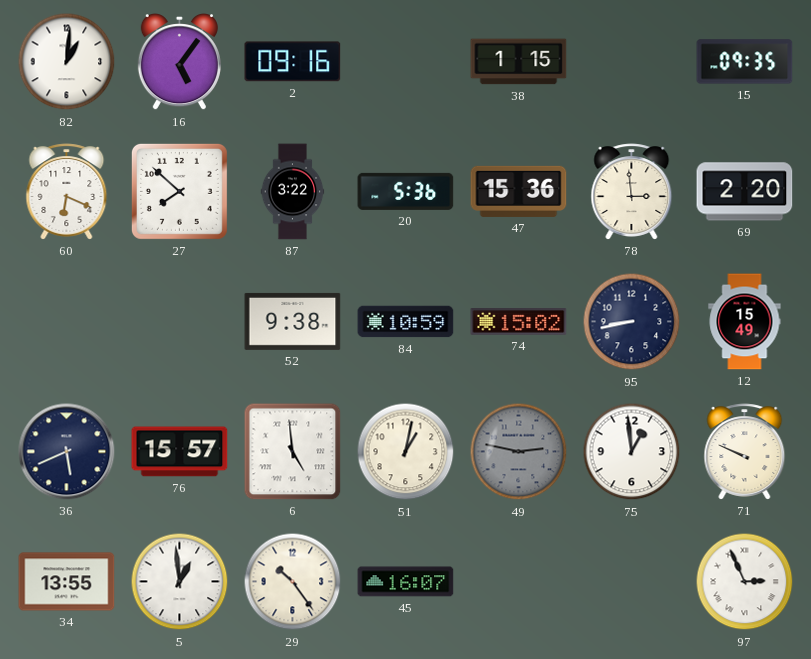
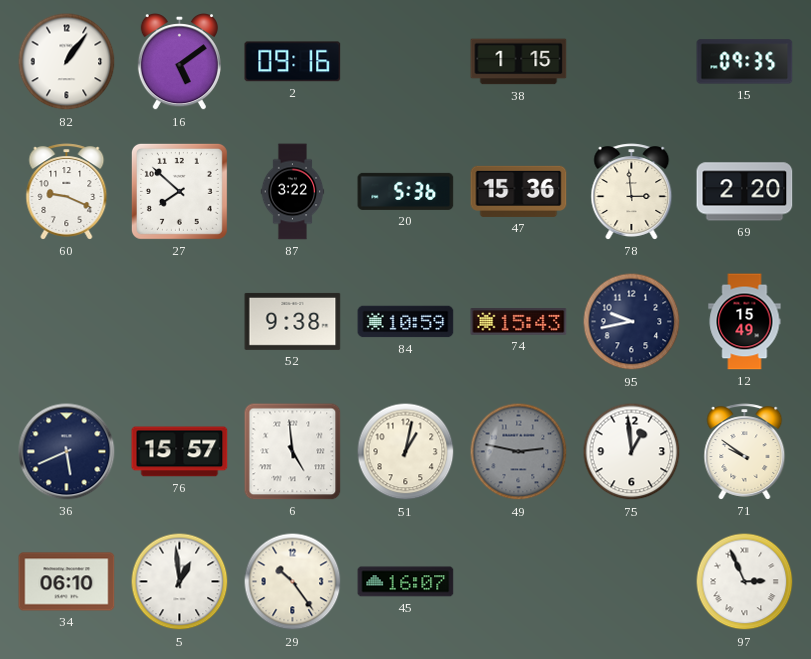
82: 1:01 -> 1:06 (67, 62)
16: 5:06 -> 5:09 (179, 63)
60: 6:19 -> 9:19 (67, 192)
74: 15:02 -> 15:43 (519, 322)
95: 8:43 -> 9:43 (632, 322)
71: 9:49 -> 9:51 (745, 452)
34: 13:55 -> 06:10 (67, 582)
